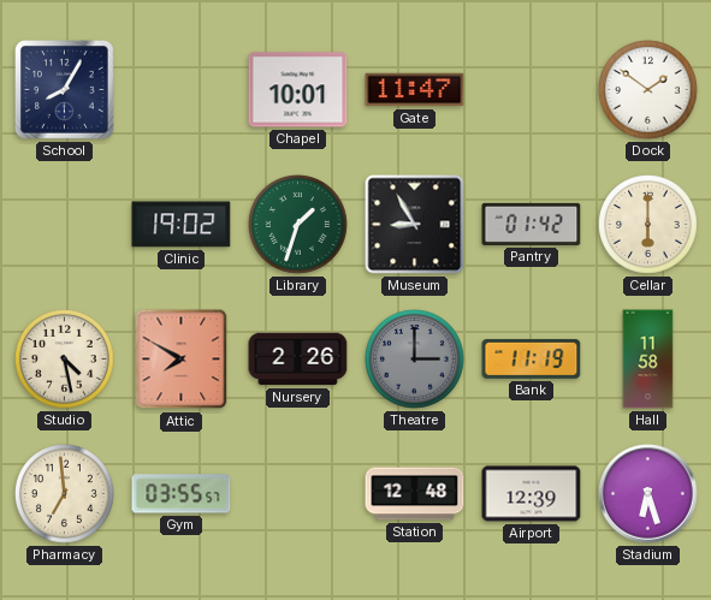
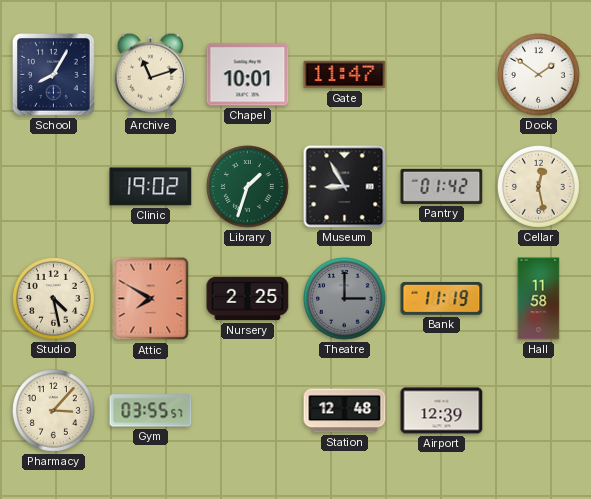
Archive: none -> 11:12 (150, 74)
Cellar: 6:00 -> 12:28 (539, 187)
Nursery: 2:26 -> 2:25 (248, 299)
Pharmacy: 6:59 -> 3:07 (54, 411)
Stadium: 6:27 -> none (648, 494)
